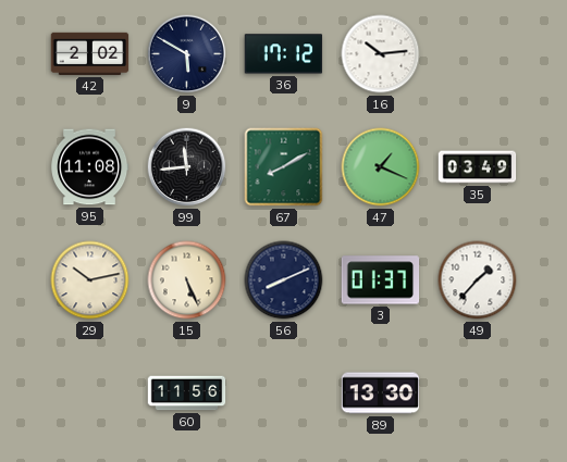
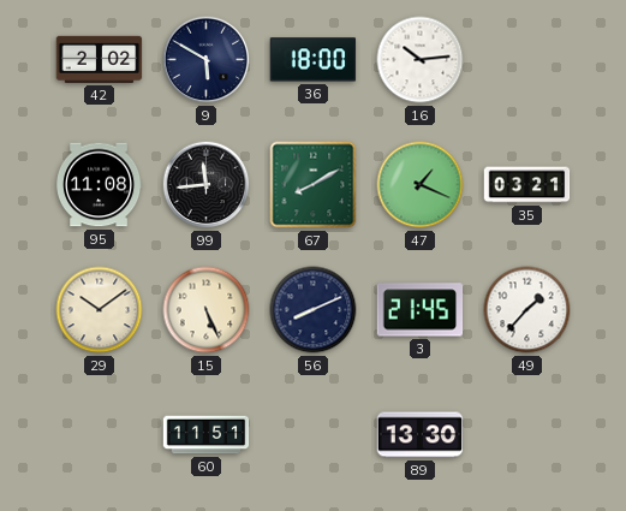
36: 17:12 -> 18:00 (314, 60)
35: 03:49 -> 03:21 (527, 185)
29: 10:13 -> 10:09 (100, 310)
3: 01:37 -> 21:45 (421, 310)
60: 11:56 -> 11:51 (207, 435)
